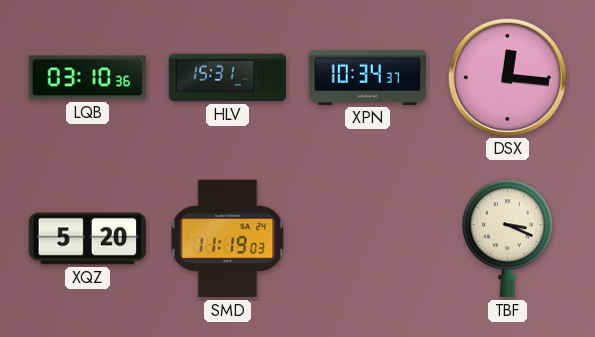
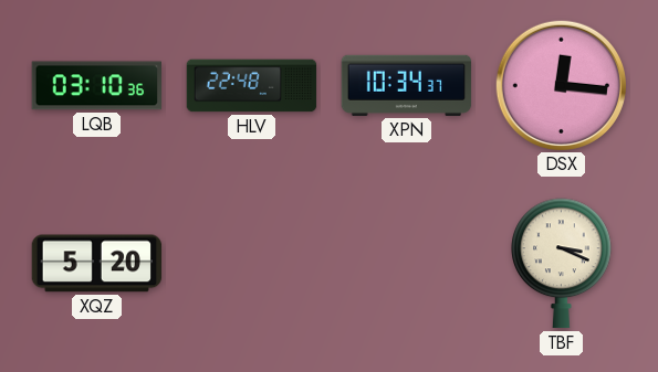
HLV: 15:31 -> 22:48 (252, 86)
SMD: 11:19 -> none (228, 239)
